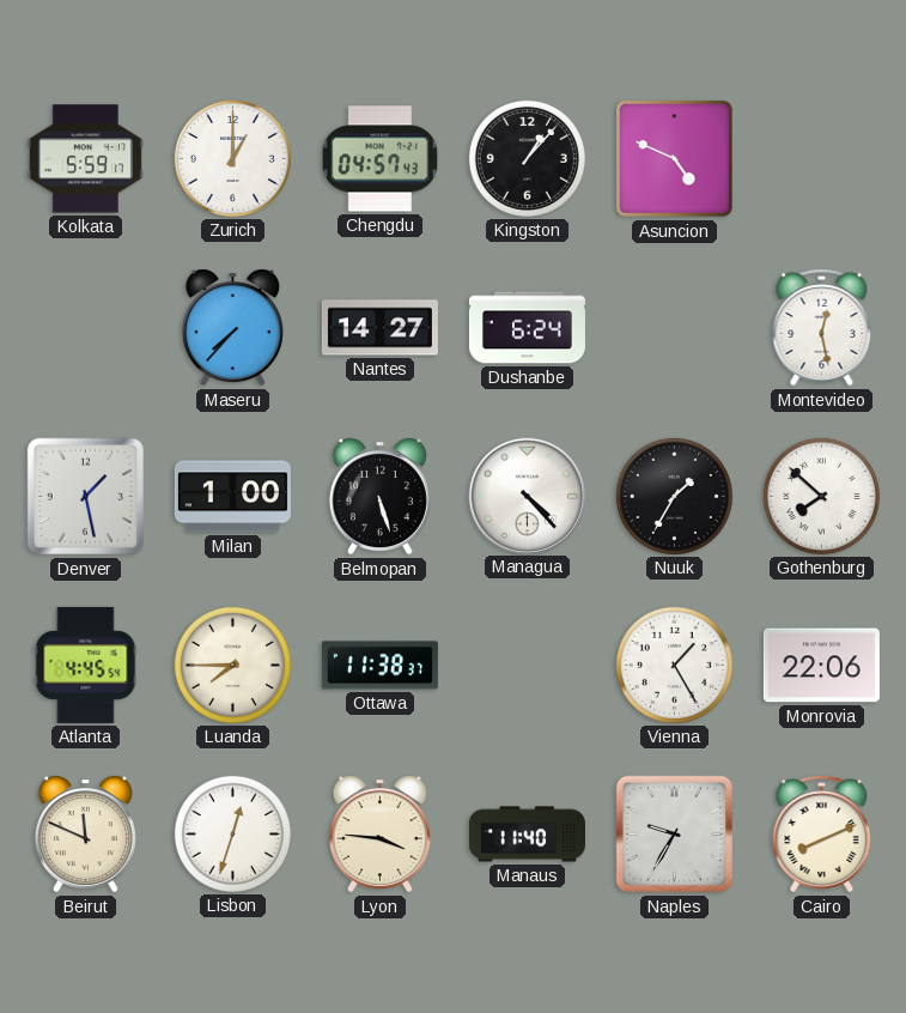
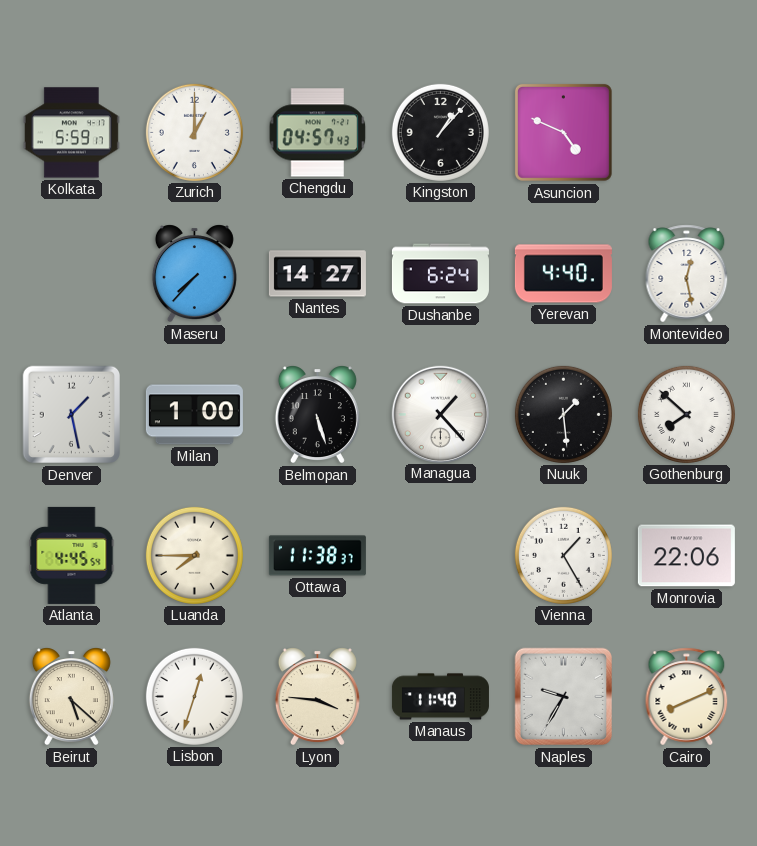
Yerevan: none -> 4:40 (563, 274)
Managua: 4:23 -> 1:23 (440, 414)
Nuuk: 1:35 -> 1:29 (563, 414)
Beirut: 11:49 -> 5:22 (71, 697)
